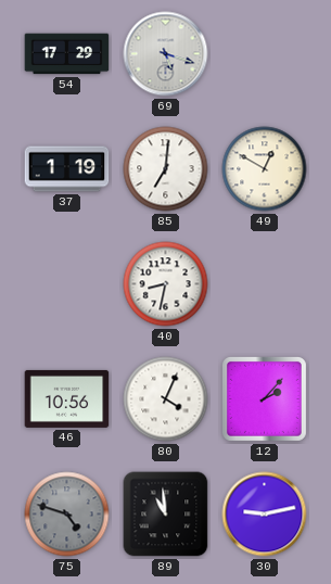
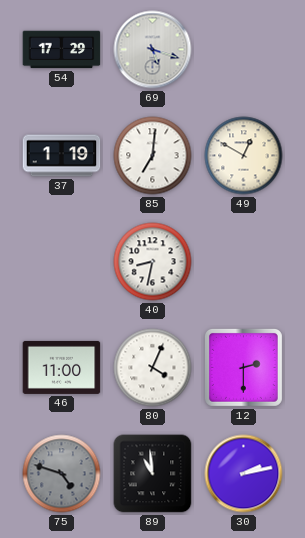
46: 10:56 -> 11:00 (62, 367)
12: 2:07 -> 2:30 (243, 367)
30: 9:13 -> 2:13 (244, 474)
